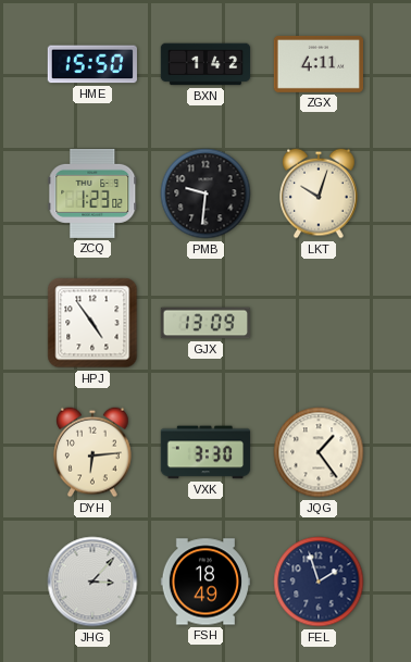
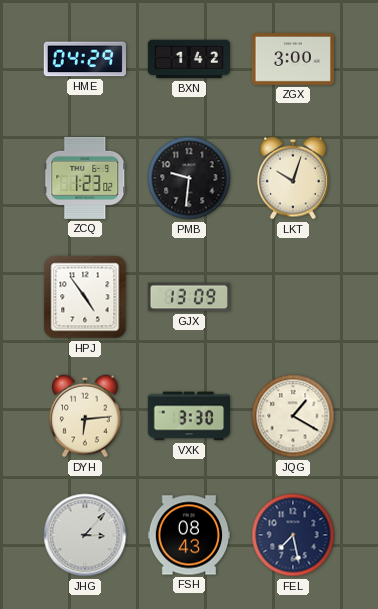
HME: 15:50 -> 04:29 (85, 59)
ZGX: 4:11 -> 3:00 (292, 59)
JQG: 1:24 -> 1:20 (293, 416)
FSH: 18:49 -> 08:43 (188, 535)
FEL: 1:57 -> 7:28 (293, 535)
